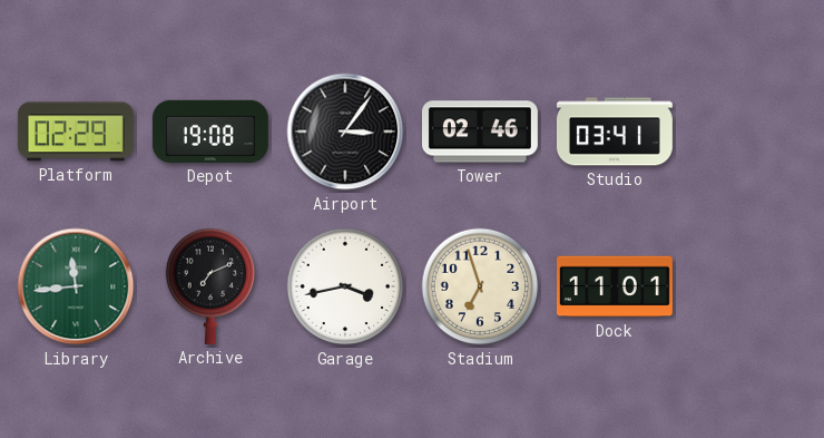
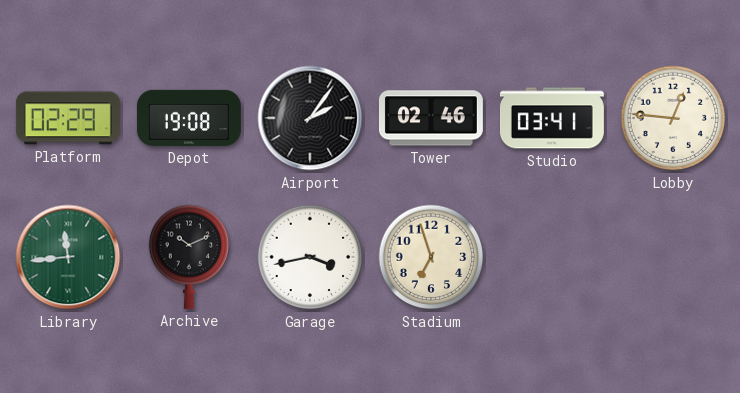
Airport: 3:06 -> 2:06 (310, 118)
Lobby: none -> 12:46 (673, 118)
Archive: 7:11 -> 10:11 (189, 257)
Dock: 11:01 -> none (615, 286)
